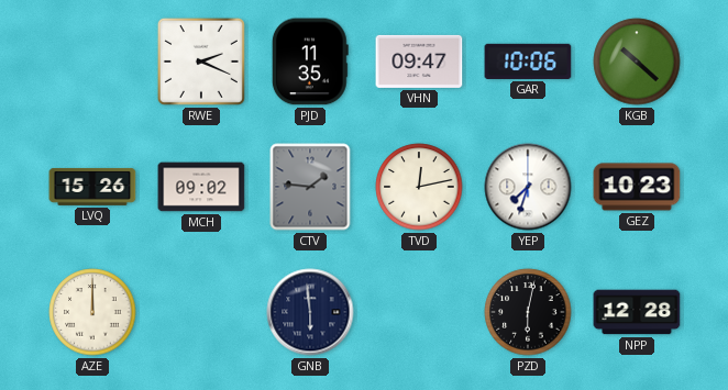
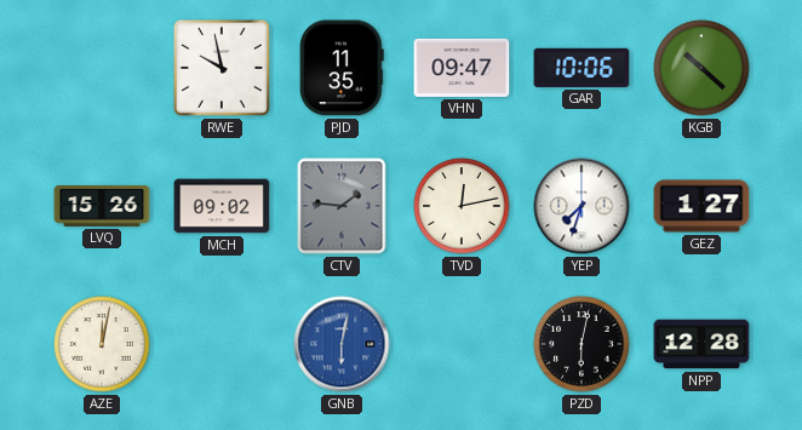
RWE: 2:19 -> 9:58 (222, 68)
GEZ: 10:23 -> 1:27 (701, 206)
AZE: 12:00 -> 12:02 (102, 344)
GNB: 5:59 -> 6:02 (342, 344)
GNB dial: navy -> blue (342, 344)
